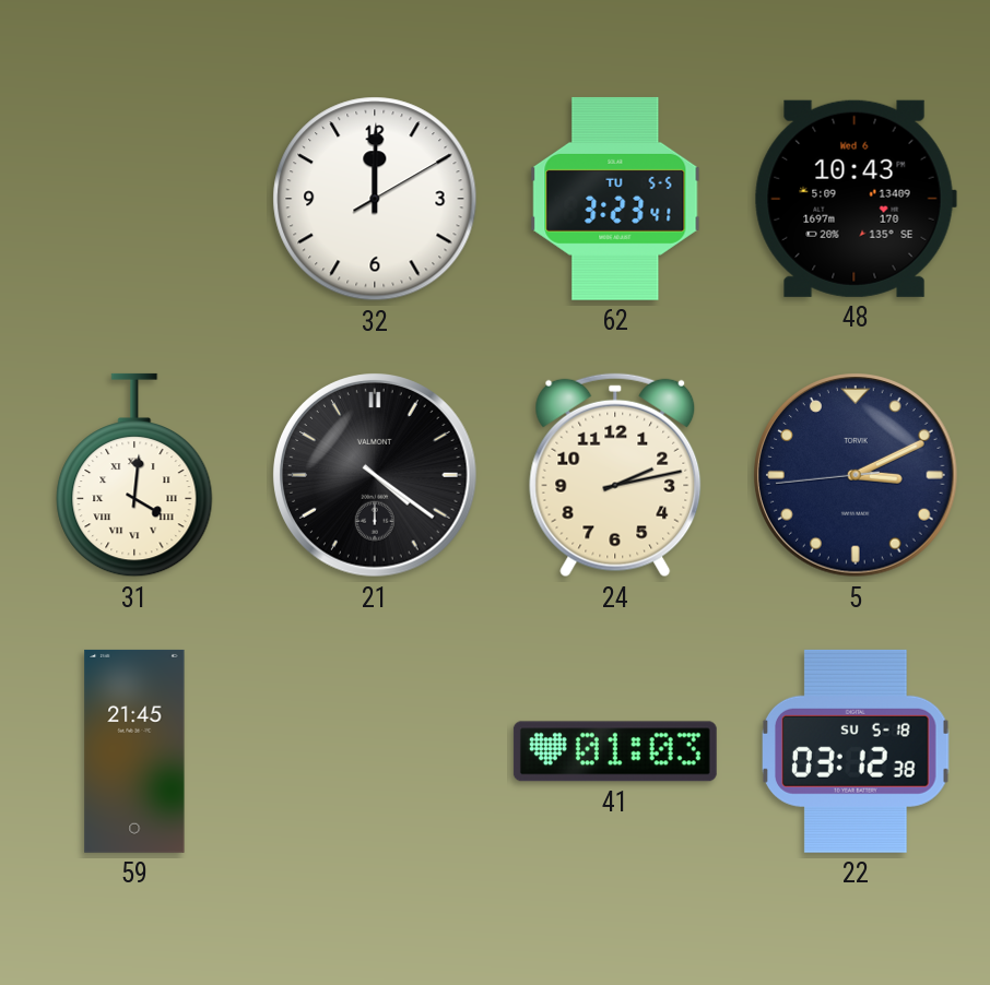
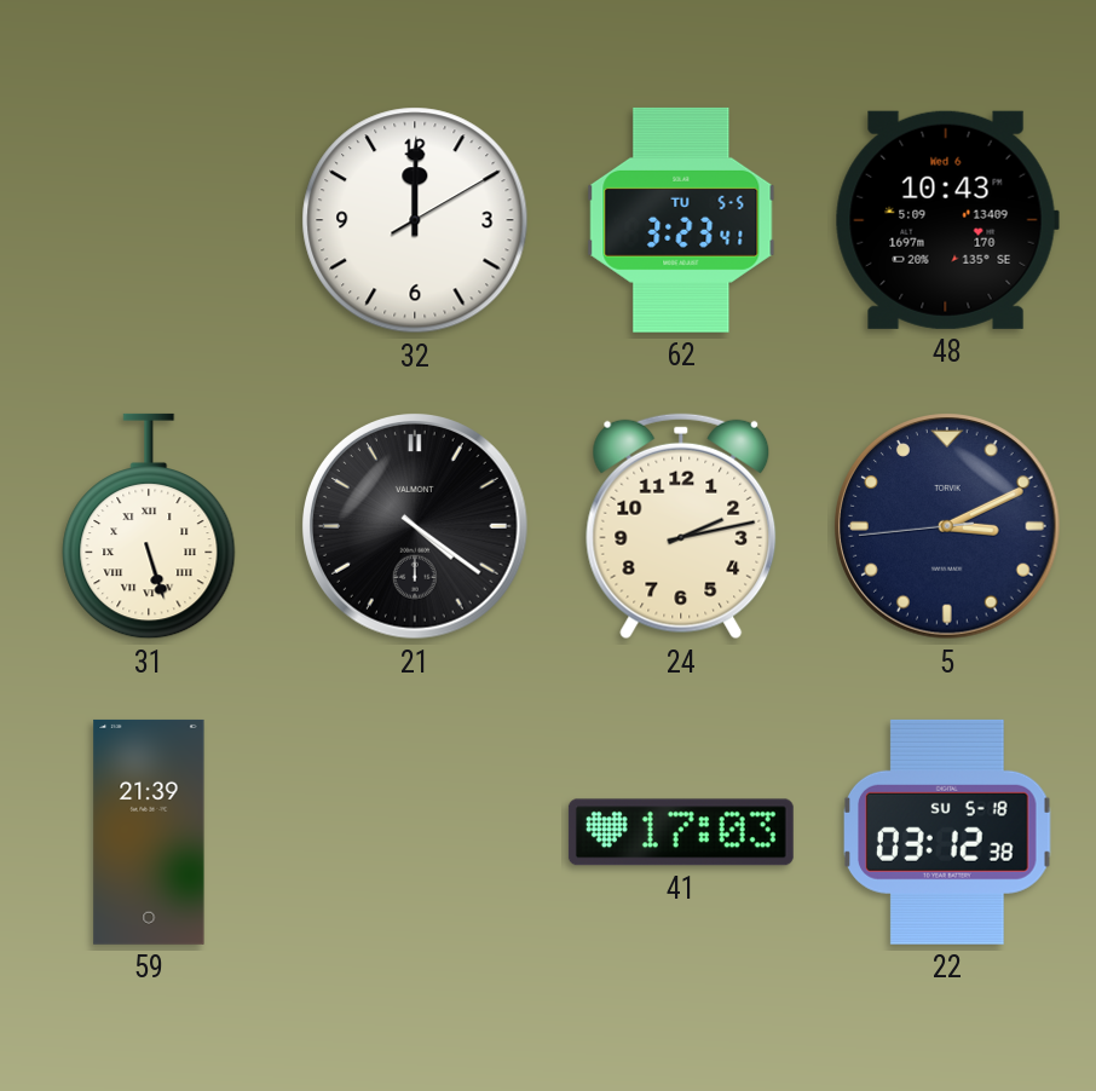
31: 4:01 -> 5:27 (149, 526)
59: 21:45 -> 21:39 (149, 832)
41: 01:03 -> 17:03 (681, 832)
